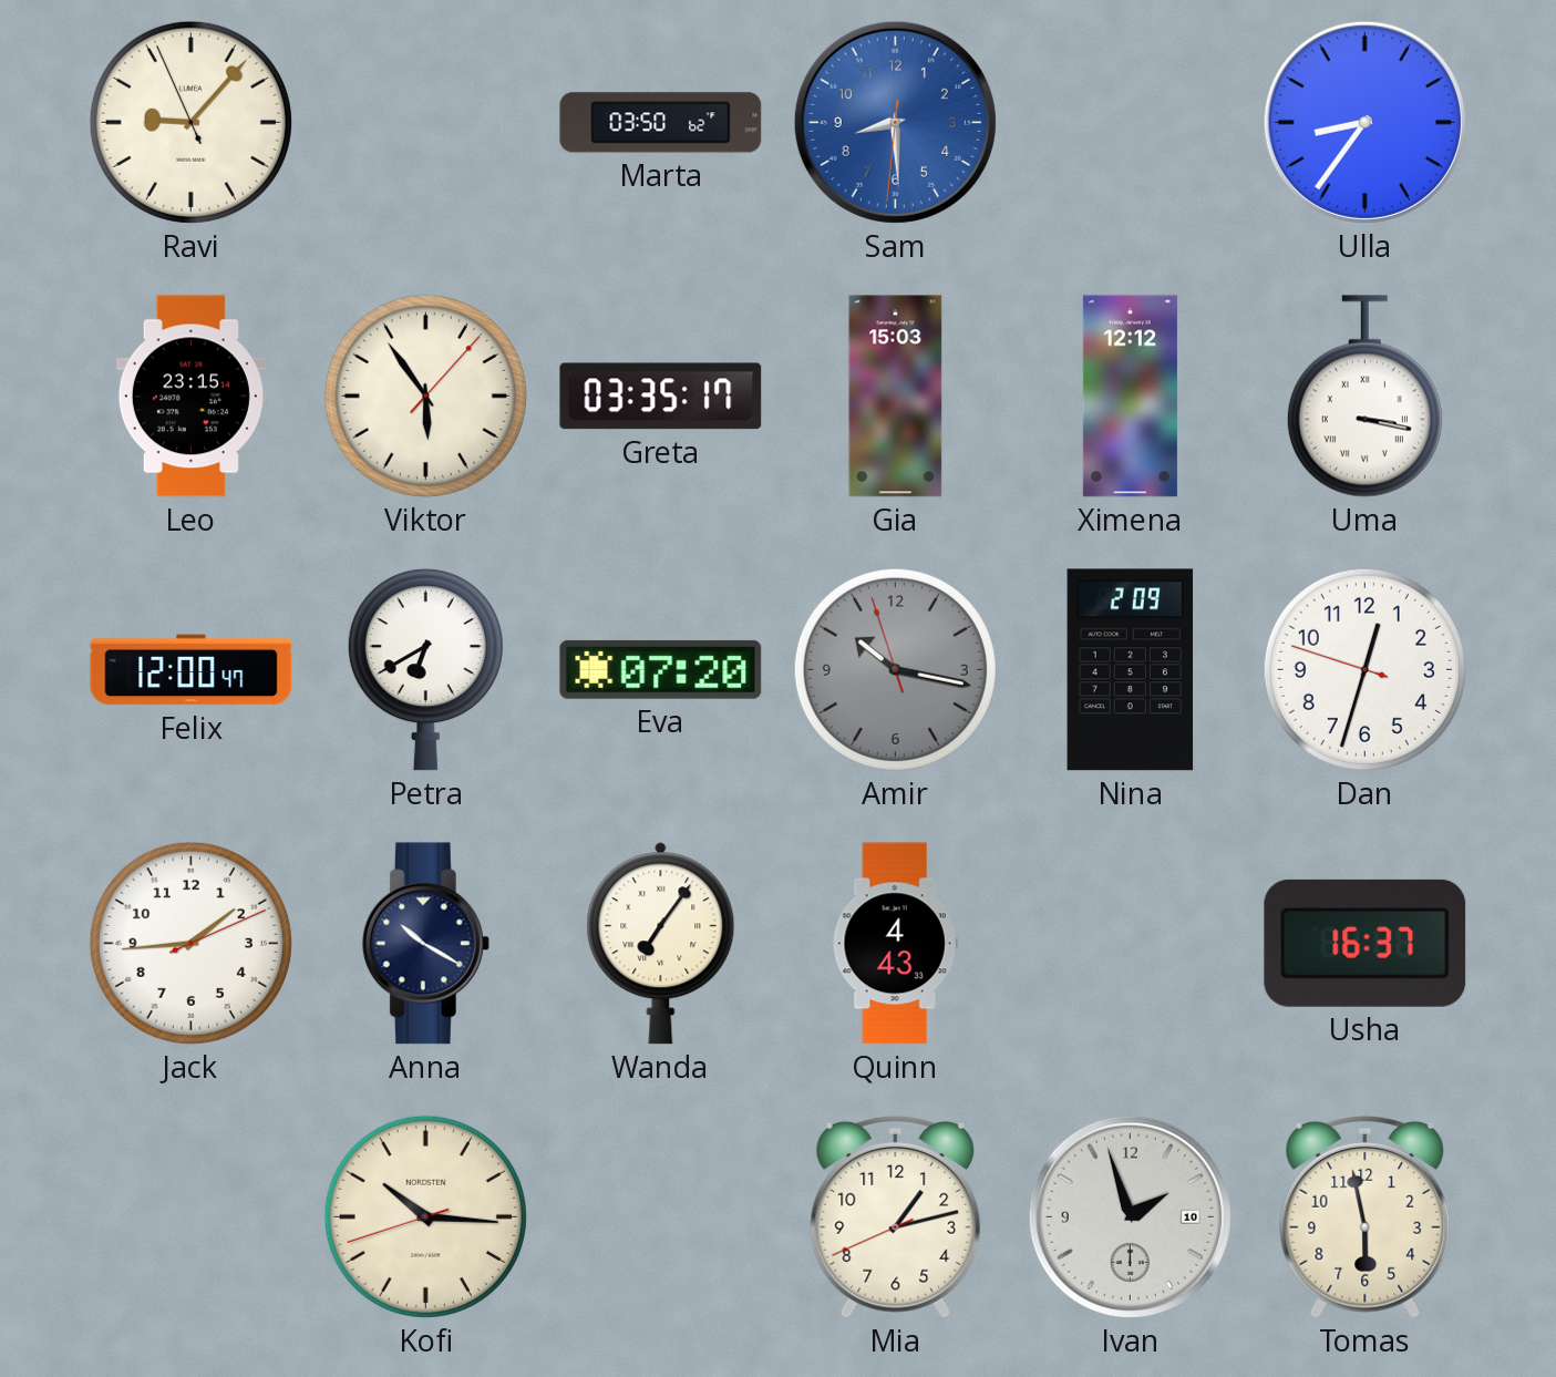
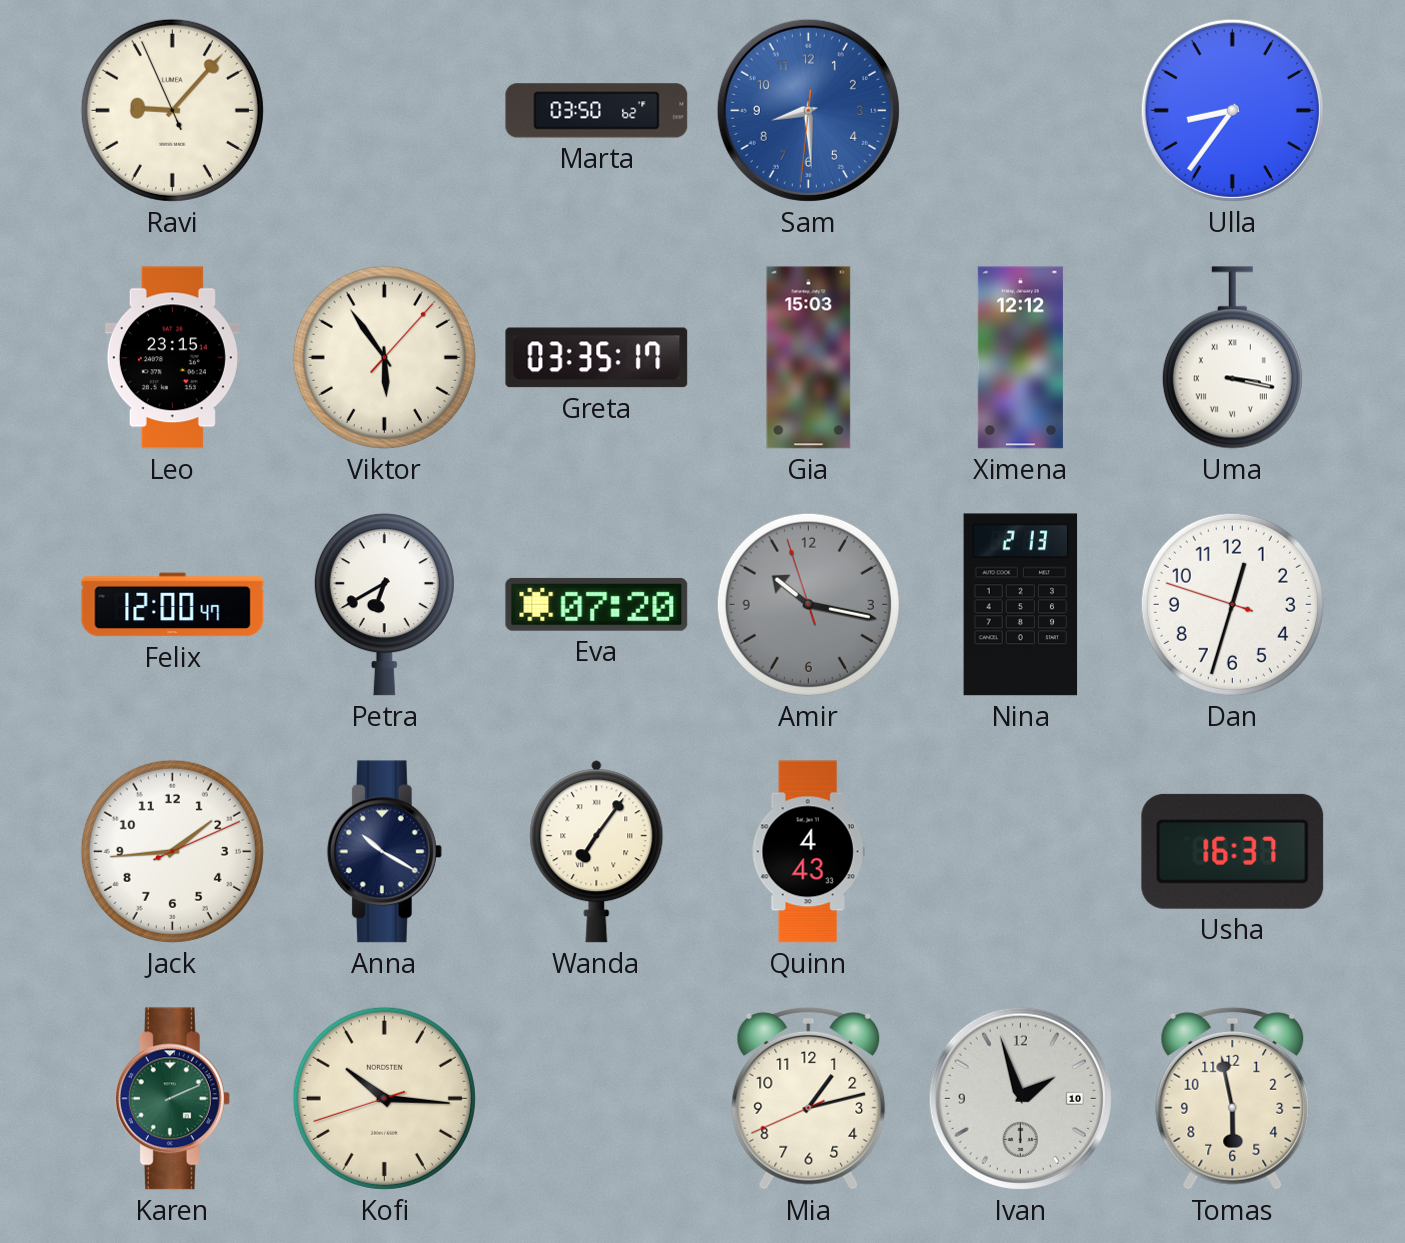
Nina: 2:09 -> 2:13 (1021, 605)
Karen: none -> 2:11 (172, 1099)
